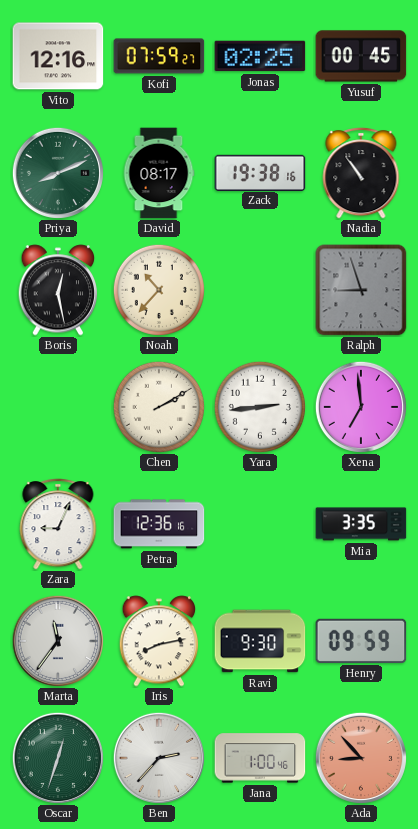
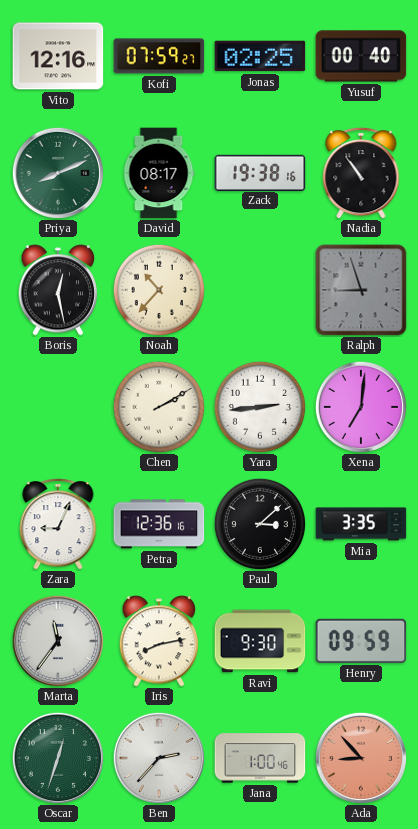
Yusuf: 00:45 -> 00:40 (361, 56)
Xena: 6:59 -> 7:01 (361, 407)
Paul: none -> 3:08 (260, 524)
